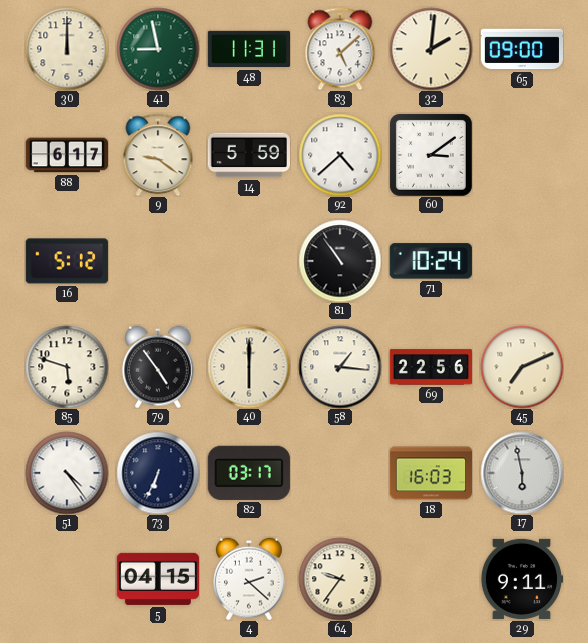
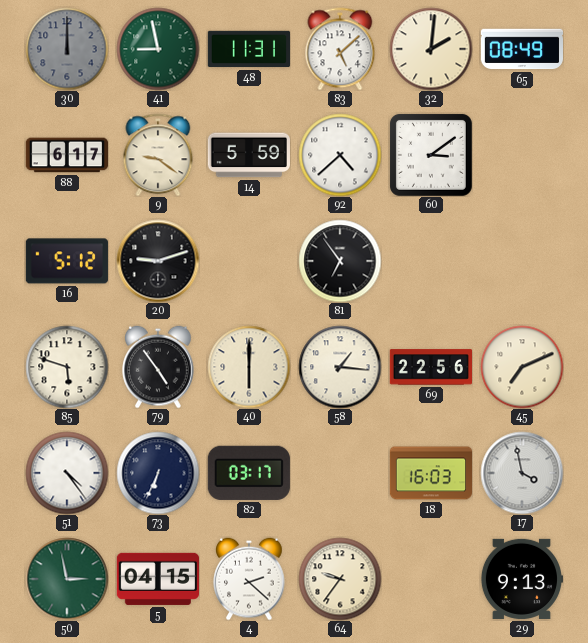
30 dial: cream -> grey (67, 49)
65: 09:00 -> 08:49 (521, 49)
20: none -> 9:12 (158, 261)
81: 10:54 -> 6:54 (340, 261)
71: 10:24 -> none (431, 261)
17: 5:58 -> 3:58 (522, 473)
50: none -> 2:58 (67, 579)
29: 9:11 -> 9:13 (521, 579)
